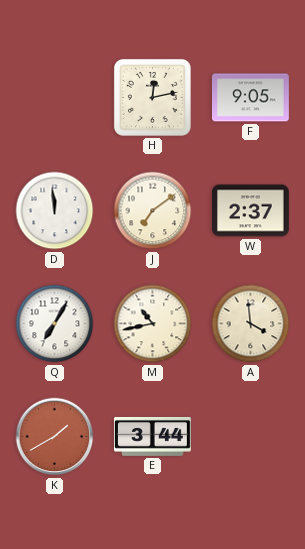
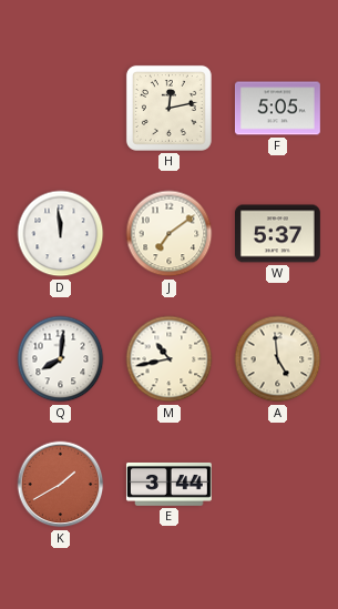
F: 9:05 -> 5:05 (278, 109)
W: 2:37 -> 5:37 (278, 234)
Q: 7:05 -> 8:01 (61, 359)
A: 3:59 -> 4:59 (278, 359)
